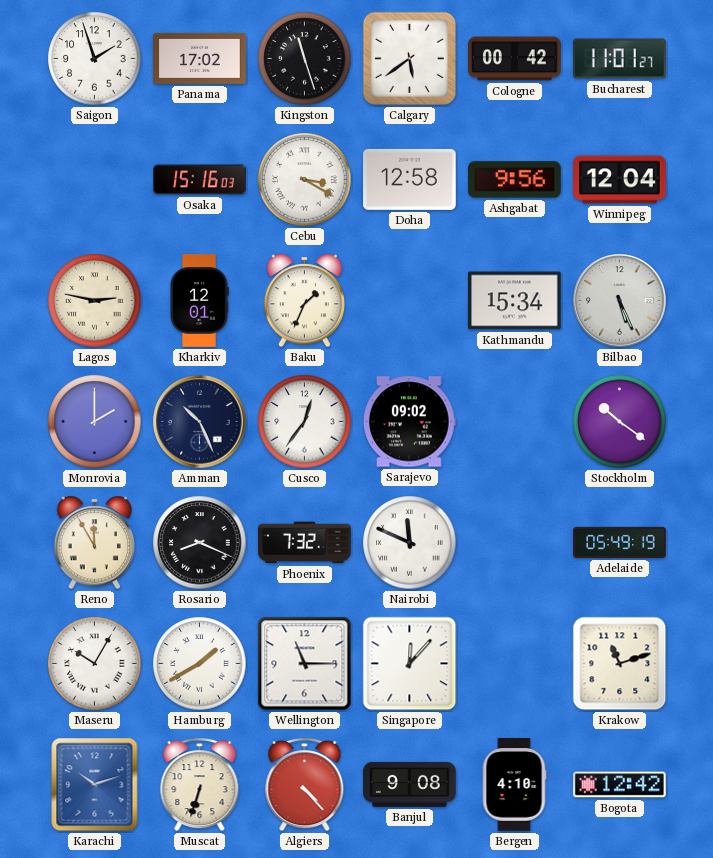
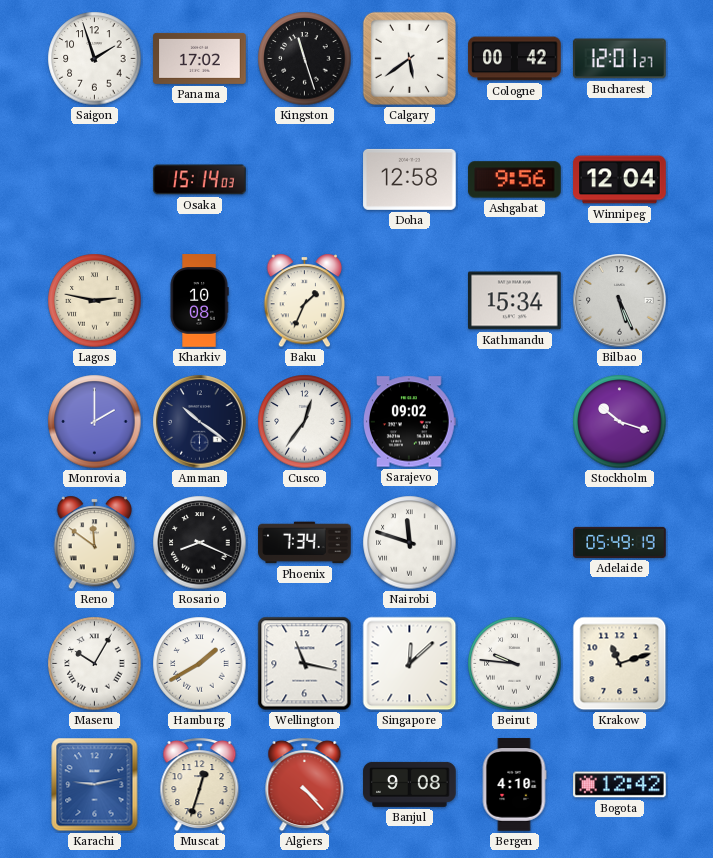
Bucharest: 11:01 -> 12:01 (620, 59)
Osaka: 15:16 -> 15:14 (200, 180)
Cebu: 3:20 -> none (305, 180)
Kharkiv: 12:01 -> 10:08 (199, 301)
Amman: 10:26 -> 10:21 (200, 422)
Stockholm: 10:21 -> 10:18 (620, 422)
Reno: 11:55 -> 11:51 (95, 543)
Phoenix: 7:32 -> 7:34 (305, 543)
Nairobi: 11:49 -> 11:48 (410, 543)
Wellington: 11:15 -> 11:17 (305, 664)
Singapore: 12:07 -> 12:08 (410, 664)
Beirut: none -> 9:46 (515, 664)
Karachi: 10:12 -> 9:13 (95, 785)
Muscat: 6:33 -> 12:33 (200, 785)
